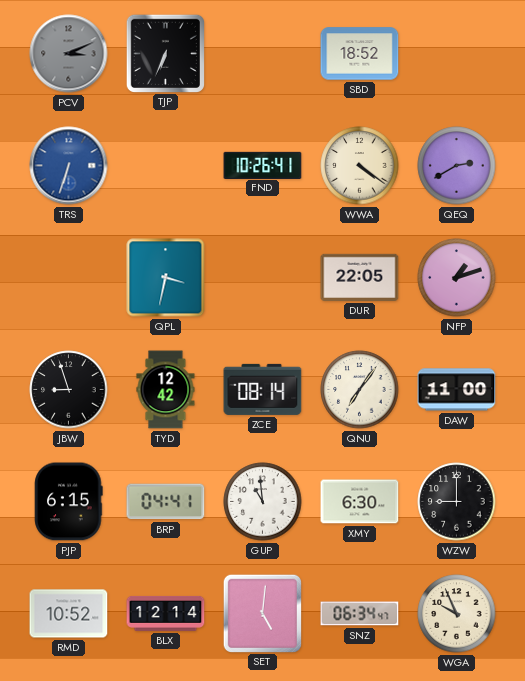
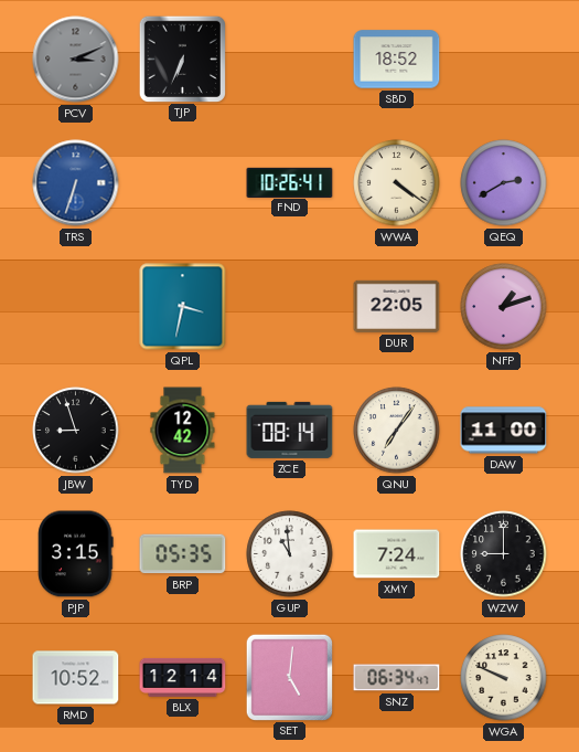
PJP: 6:15 -> 3:15 (76, 554)
BRP: 04:41 -> 05:35 (183, 554)
XMY: 6:30 -> 7:24 (397, 554)
WGA: 9:56 -> 9:49 (504, 678)
